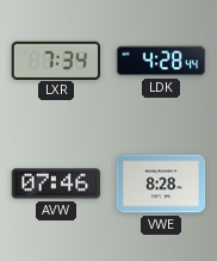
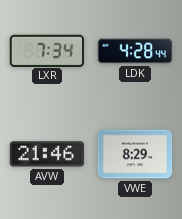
AVW: 07:46 -> 21:46 (47, 154)
VWE: 8:28 -> 8:29 (135, 154)
